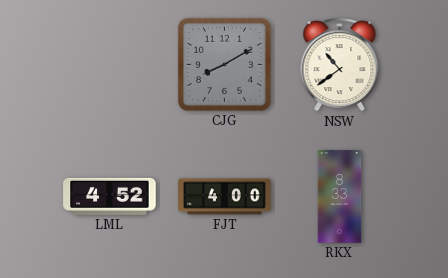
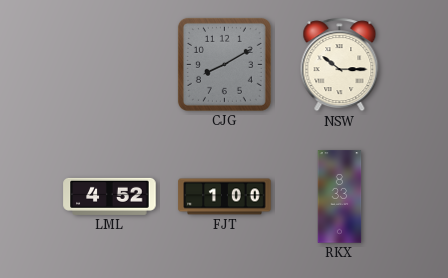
NSW: 10:39 -> 10:15 (340, 65)
FJT: 4:00 -> 1:00 (225, 197)
